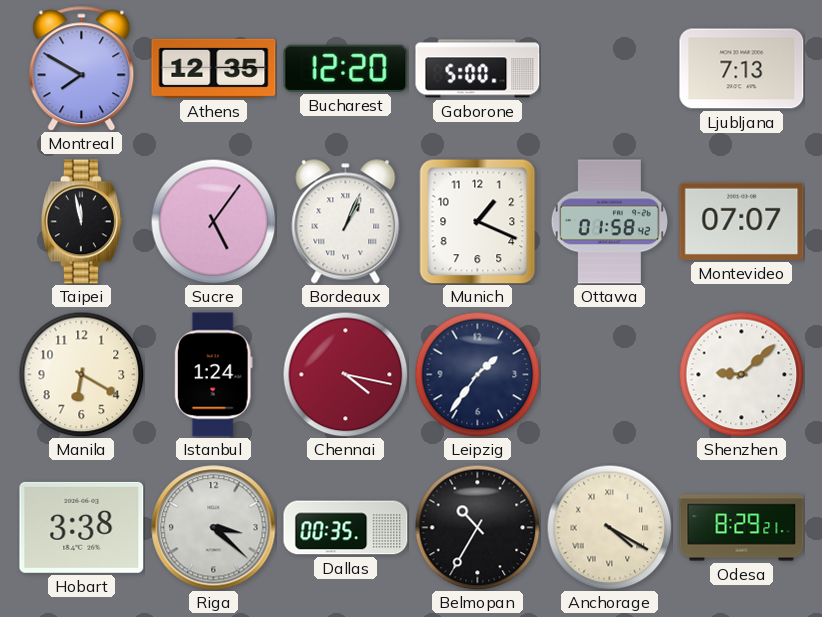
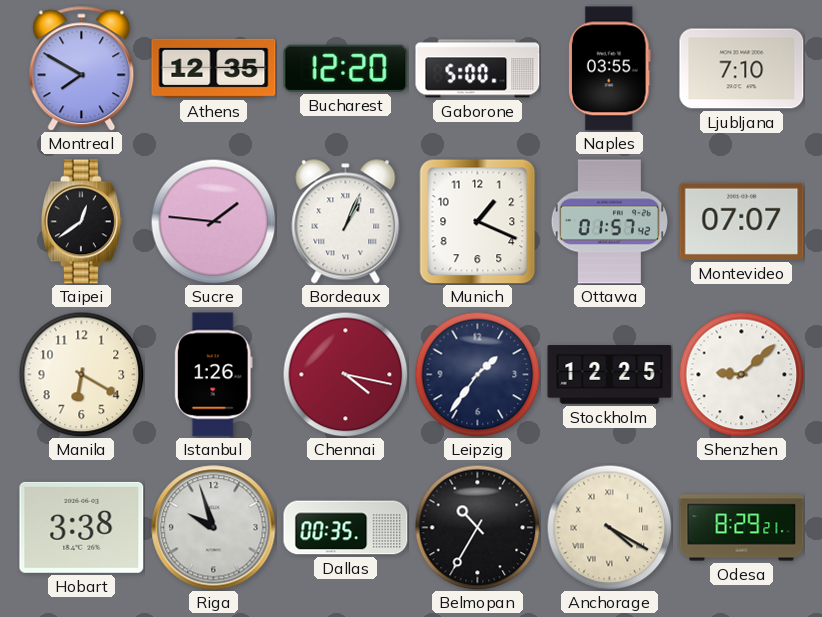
Naples: none -> 03:55 (609, 69)
Ljubljana: 7:13 -> 7:10 (742, 69)
Taipei: 11:58 -> 12:39 (81, 222)
Sucre: 5:06 -> 1:46 (213, 221)
Ottawa: 01:58 -> 01:57 (609, 222)
Istanbul: 1:24 -> 1:26 (213, 375)
Stockholm: none -> 12:25 (610, 375)
Riga: 3:22 -> 9:57 (214, 528)
